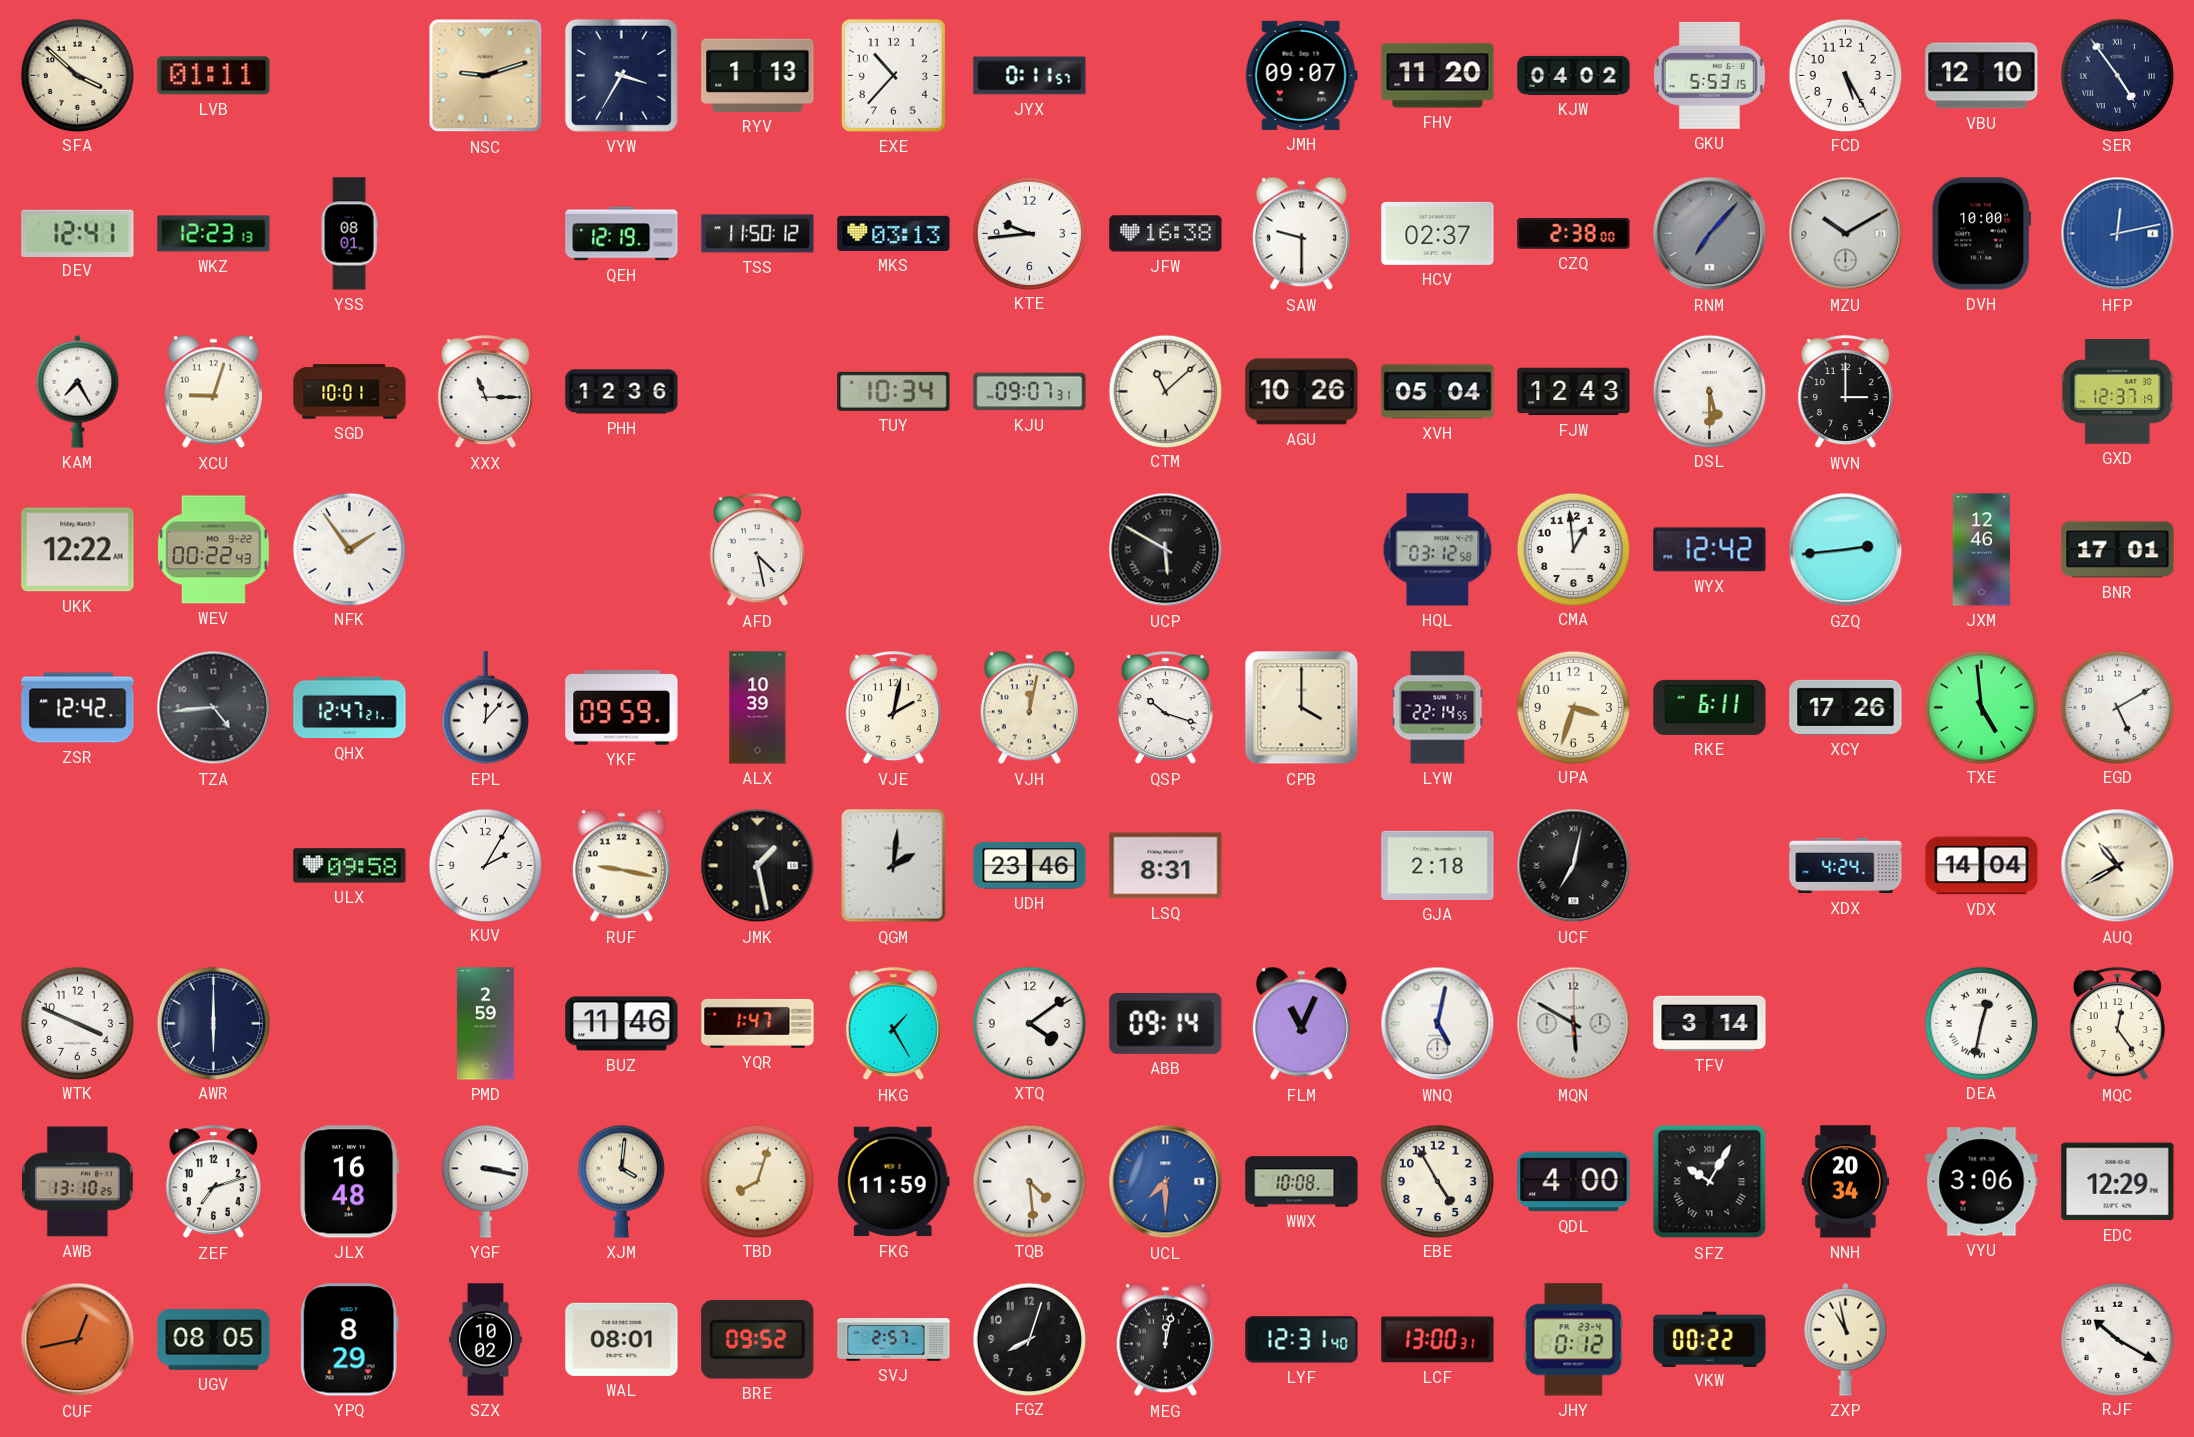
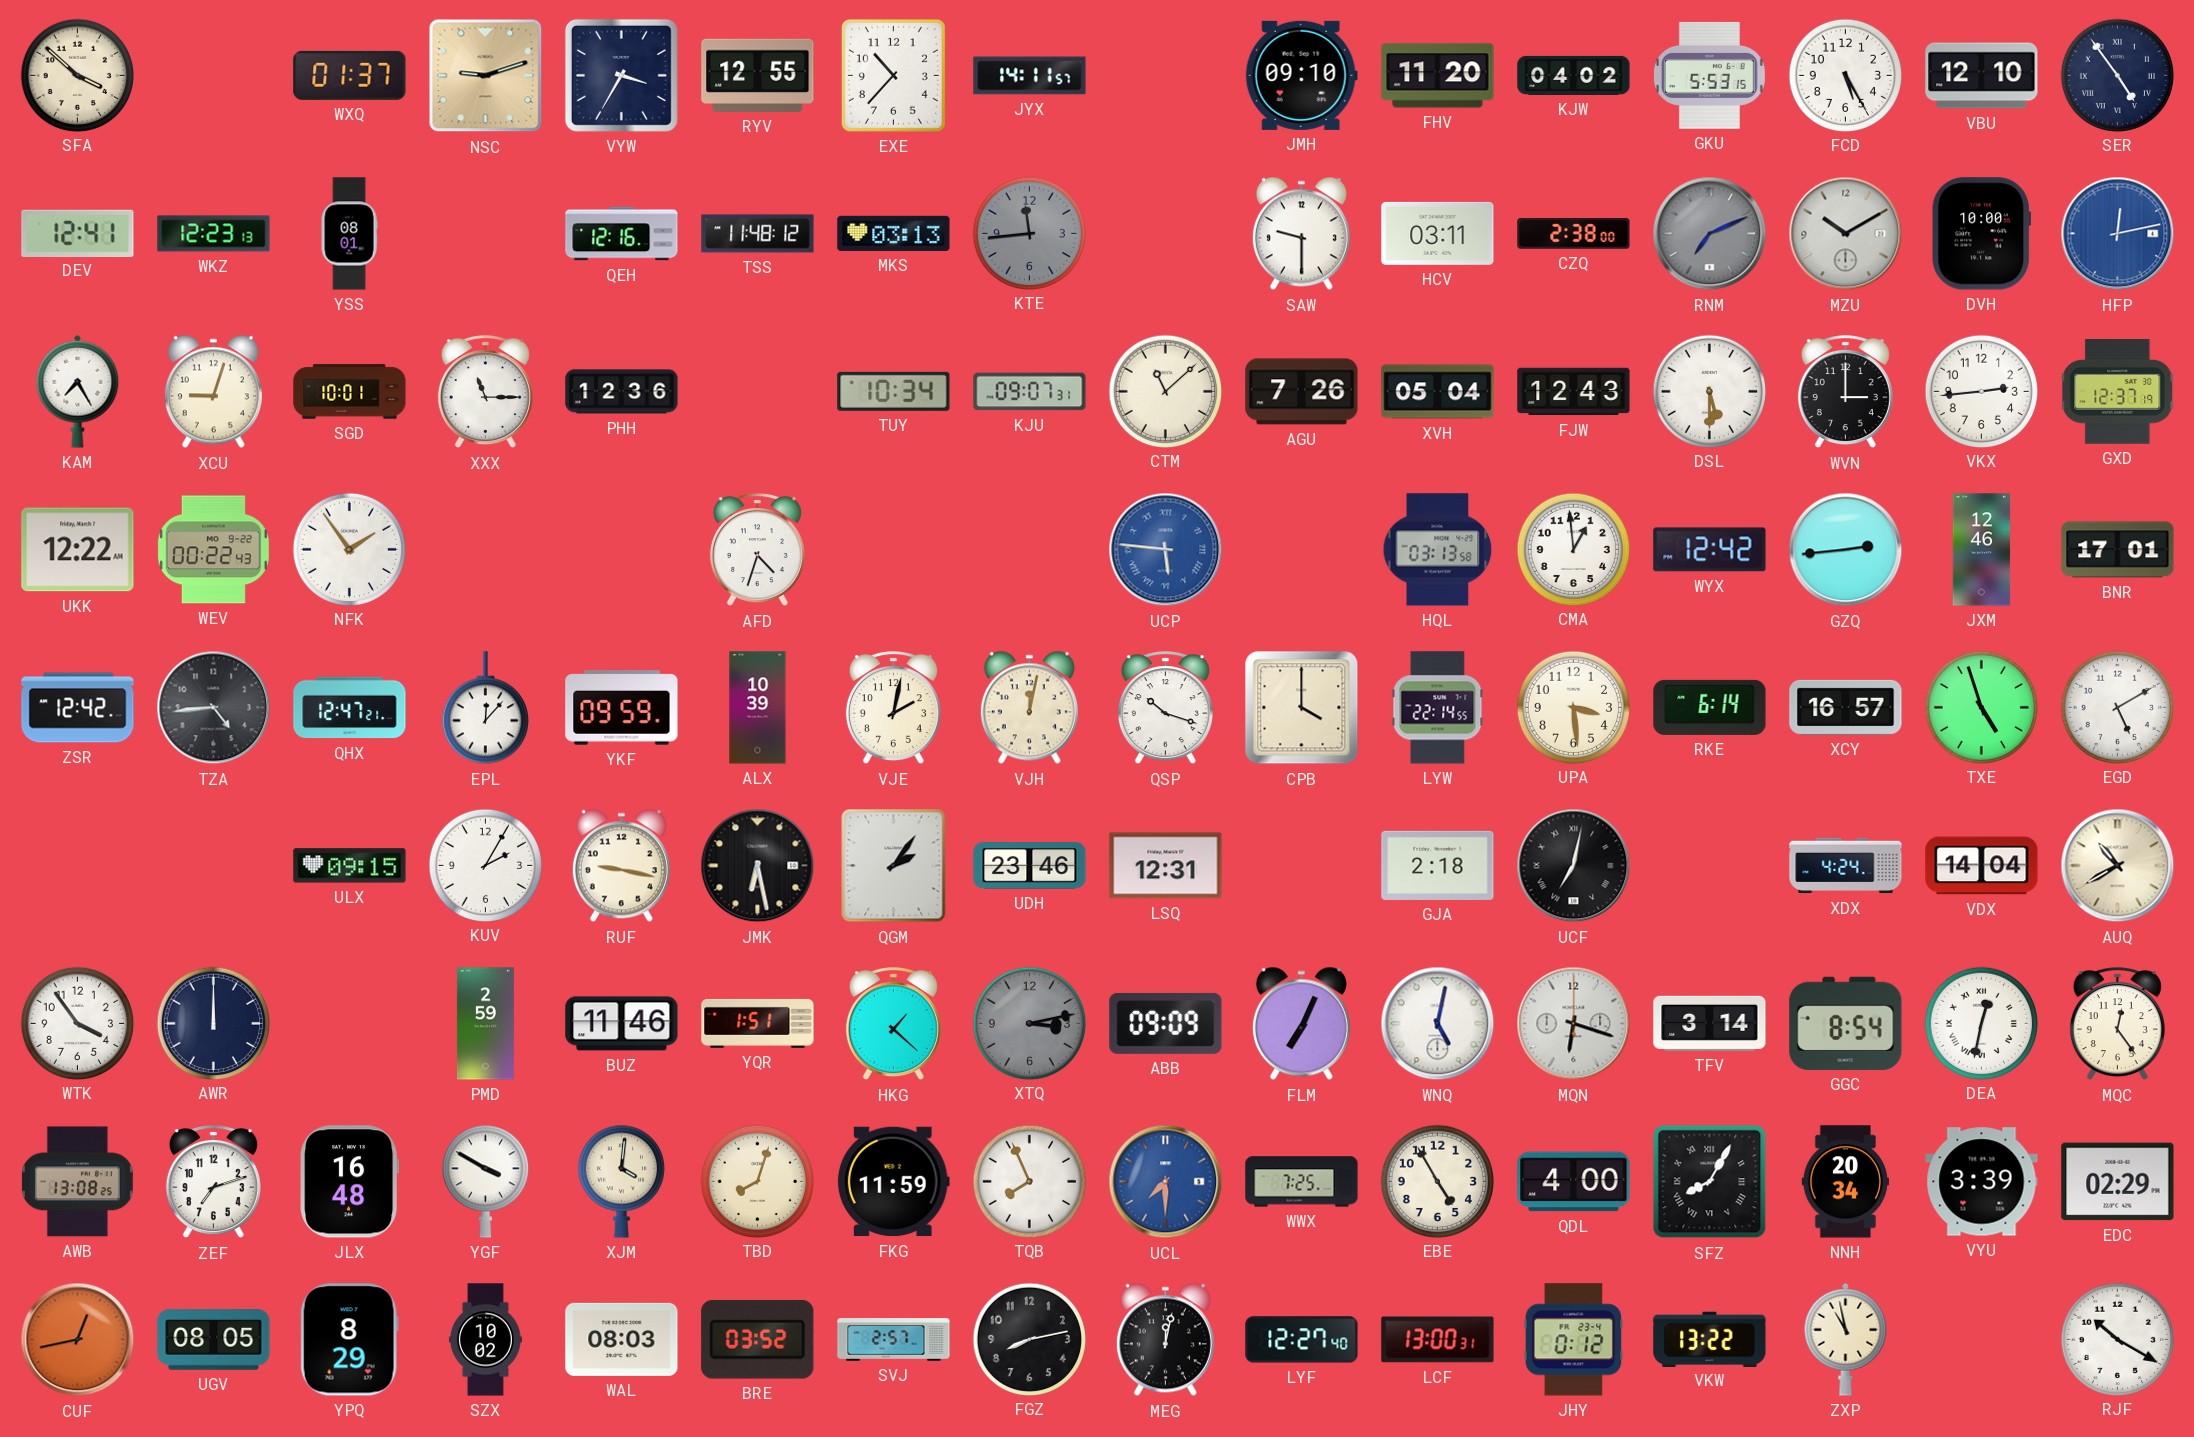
LVB: 01:11 -> none (214, 76)
WXQ: none -> 01:37 (350, 75)
RYV: 1:13 -> 12:55 (758, 75)
JYX: 0:11 -> 14:11 (1030, 76)
JMH: 09:07 -> 09:10 (1301, 75)
QEH: 12:19 -> 12:16 (622, 234)
TSS: 11:50 -> 11:48 (758, 234)
KTE: 9:44 -> 11:44 (1029, 233)
KTE dial: white -> grey (1029, 233)
JFW: 16:38 -> none (1166, 234)
HCV: 02:37 -> 03:11 (1438, 233)
RNM: 7:07 -> 7:11 (1710, 234)
AGU: 10:26 -> 7:26 (1302, 392)
VKX: none -> 2:44 (1981, 391)
AFD: 4:28 -> 4:33 (757, 550)
UCP: 5:50 -> 5:46 (1166, 550)
UCP dial: black -> blue (1166, 550)
HQL: 03:12 -> 03:13 (1438, 550)
UPA: 3:33 -> 3:29 (1573, 707)
RKE: 6:11 -> 6:14 (1710, 707)
XCY: 17:26 -> 16:57 (1846, 707)
TXE: 4:59 -> 4:57 (1981, 707)
ULX: 09:58 -> 09:15 (350, 866)
JMK: 1:28 -> 6:28 (758, 866)
QGM: 2:01 -> 2:06 (894, 866)
LSQ: 8:31 -> 12:31 (1166, 866)
WTK: 3:49 -> 3:54 (77, 1023)
AWR: 6:00 -> 12:00 (213, 1023)
YQR: 1:47 -> 1:51 (758, 1023)
HKG: 1:25 -> 1:22 (893, 1024)
XTQ: 4:09 -> 3:13 (1029, 1023)
XTQ dial: white -> grey (1029, 1023)
ABB: 09:14 -> 09:09 (1166, 1023)
FLM: 11:04 -> 7:04 (1301, 1024)
MQN: 5:50 -> 6:18 (1574, 1024)
GGC: none -> 8:54 (1846, 1023)
AWB: 13:10 -> 13:08 (78, 1182)
YGF: 3:17 -> 3:50 (485, 1181)
TQB: 4:29 -> 7:56 (1029, 1181)
WWX: 10:08 -> 7:25 (1302, 1182)
SFZ: 10:05 -> 8:05 (1710, 1182)
VYU: 3:06 -> 3:39 (1982, 1182)
EDC: 12:29 -> 02:29 (2118, 1182)
WAL: 08:01 -> 08:03 (622, 1339)
BRE: 09:52 -> 03:52 (758, 1339)
FGZ: 8:03 -> 8:13 (1029, 1339)
LYF: 12:31 -> 12:27 (1302, 1340)
VKW: 00:22 -> 13:22 (1710, 1339)
